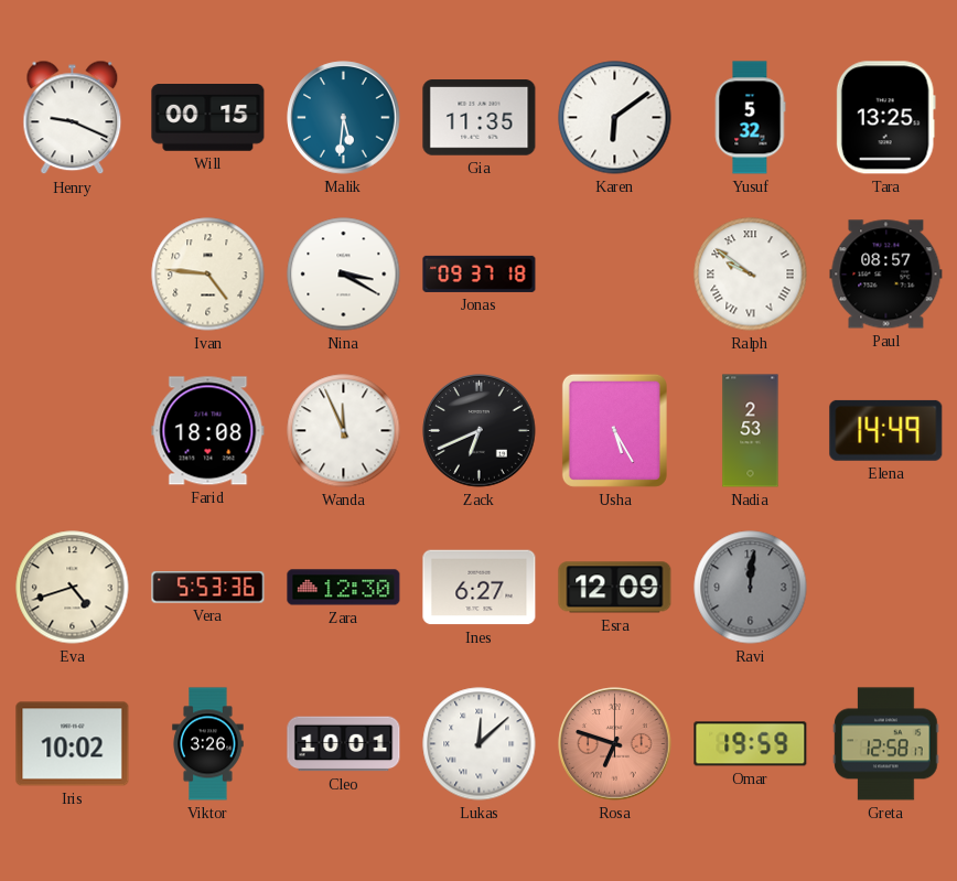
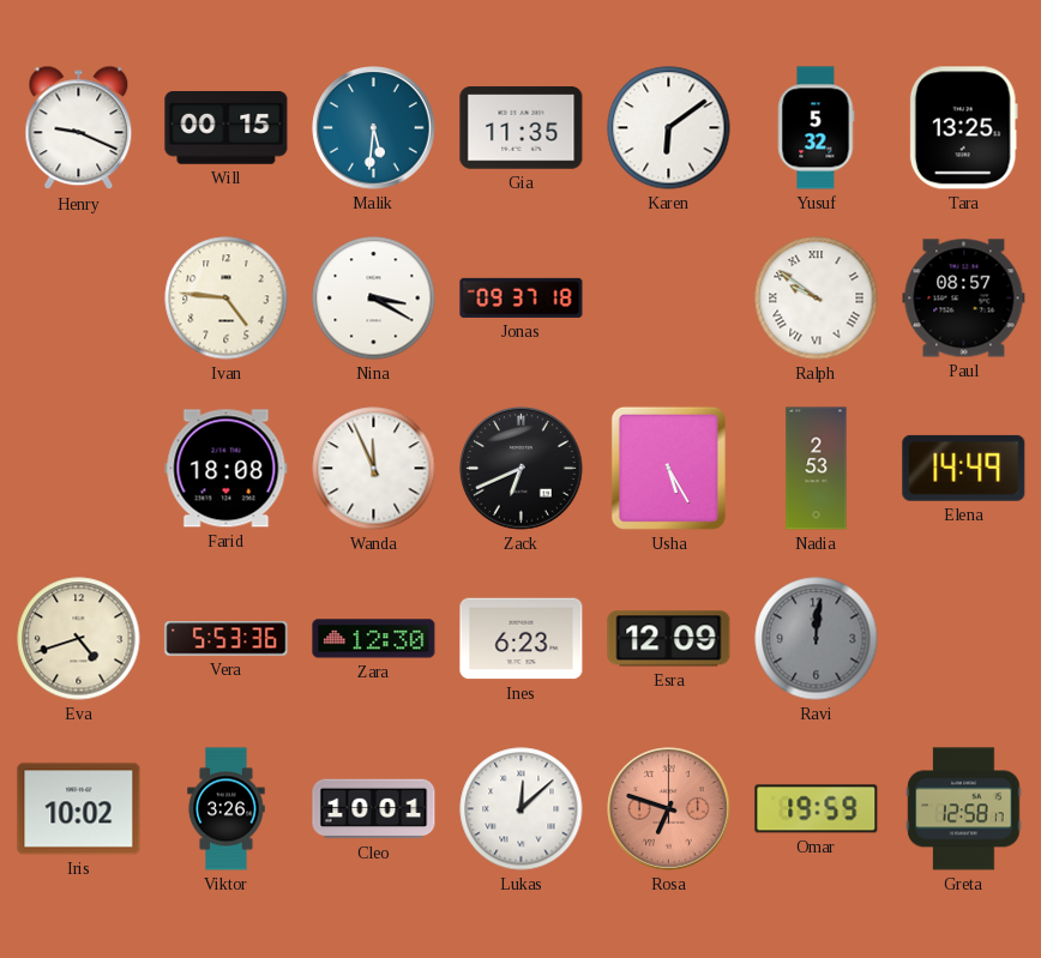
Ines: 6:27 -> 6:23 (522, 639)
